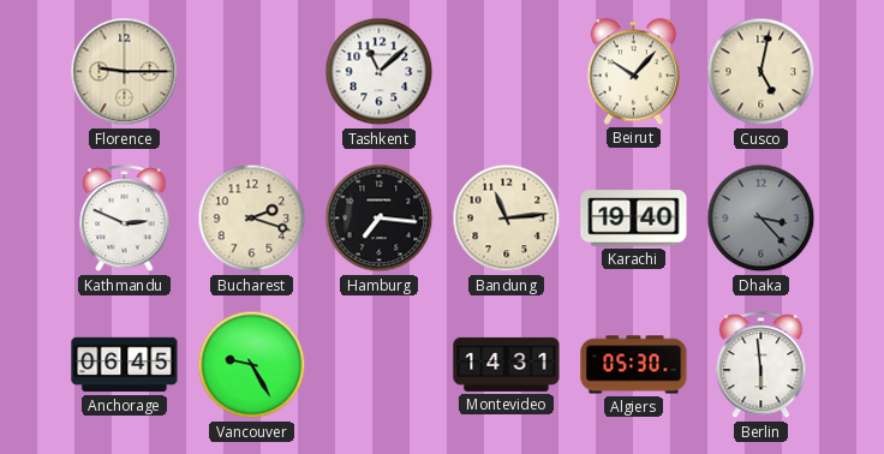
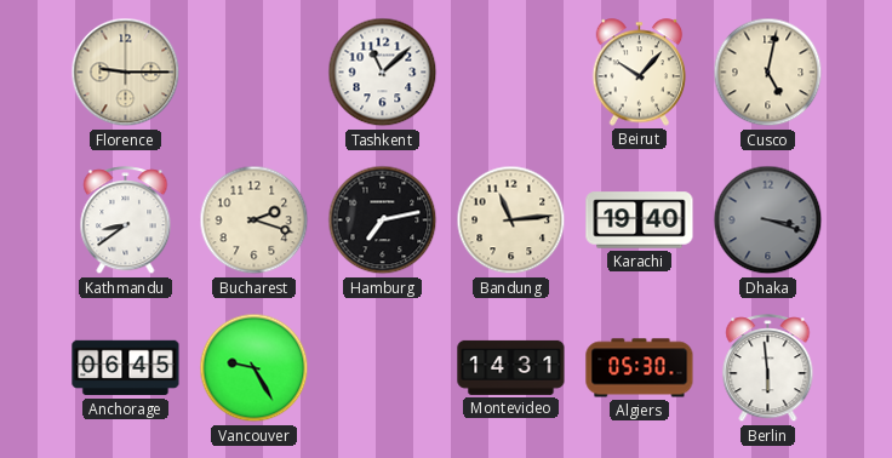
Kathmandu: 2:49 -> 8:39 (126, 221)
Hamburg: 7:16 -> 7:13 (383, 221)
Dhaka: 3:23 -> 3:18 (768, 221)
